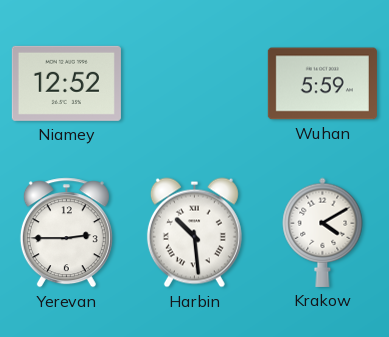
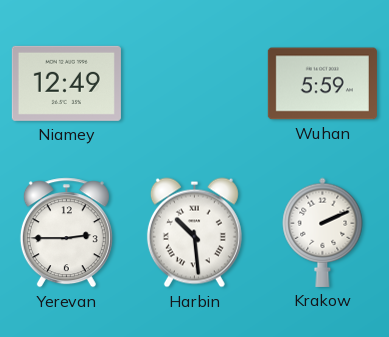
Niamey: 12:52 -> 12:49 (66, 83)
Krakow: 4:10 -> 2:11 (323, 232)
